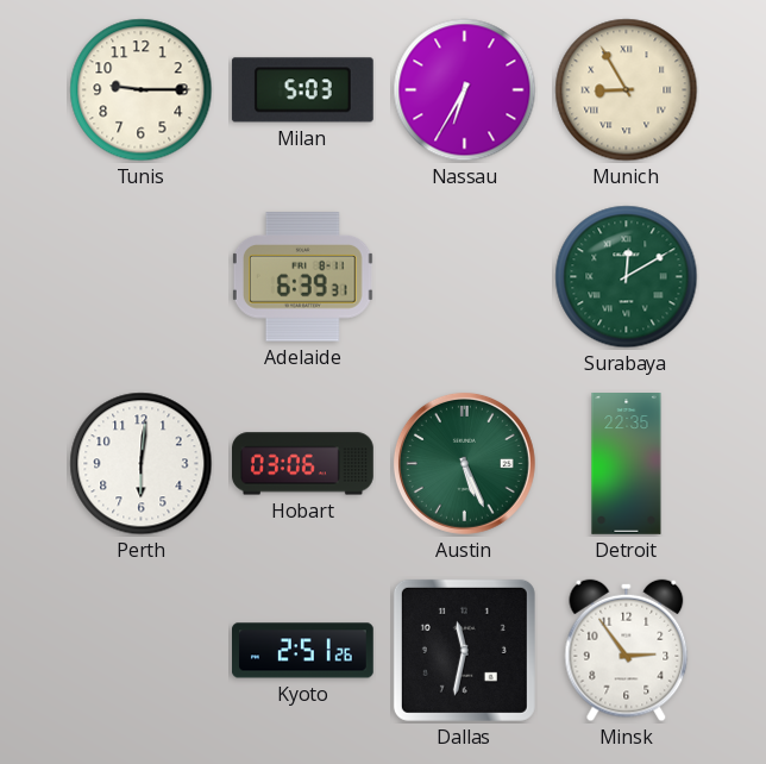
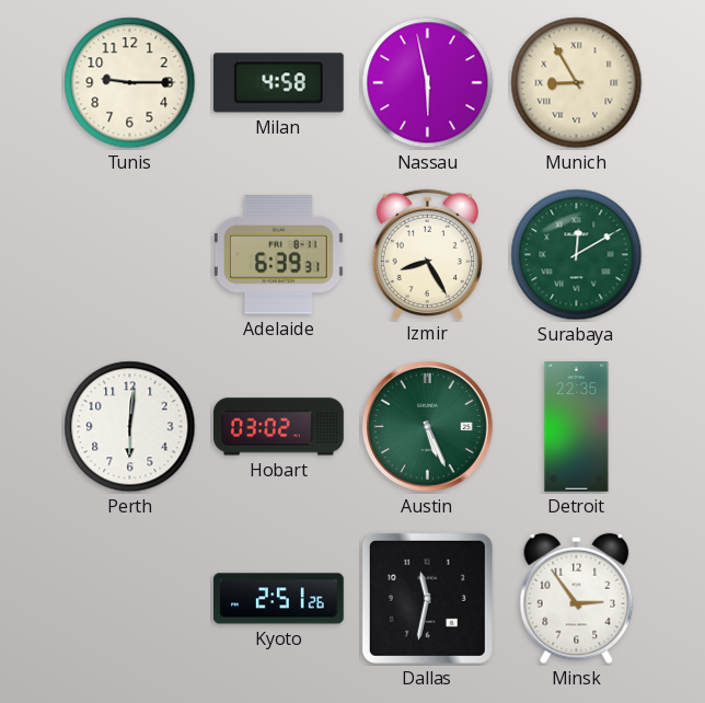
Milan: 5:03 -> 4:58 (278, 83)
Nassau: 6:35 -> 5:58 (428, 83)
Izmir: none -> 8:25 (427, 254)
Hobart: 03:06 -> 03:02 (279, 427)
